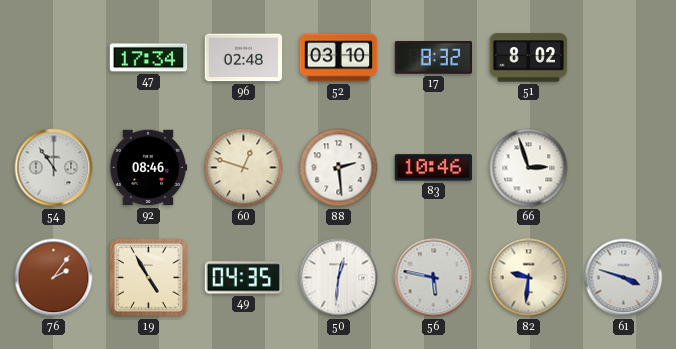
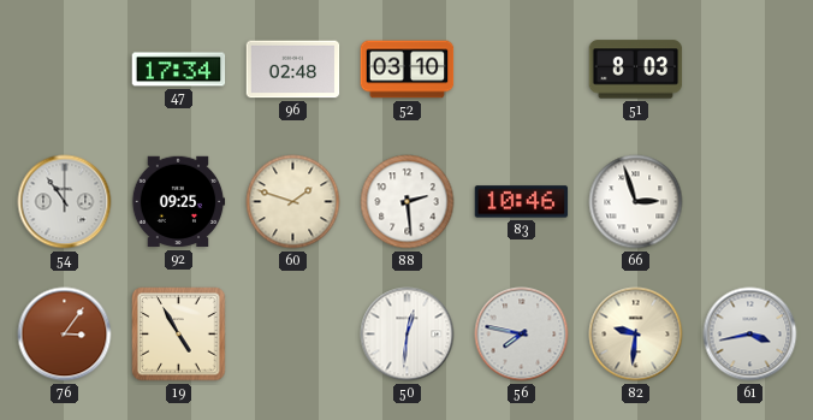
17: 8:32 -> none (434, 58)
51: 8:02 -> 8:03 (636, 70)
92: 08:46 -> 09:25 (178, 202)
60: 12:48 -> 1:48 (293, 202)
76: 2:06 -> 3:06 (65, 335)
49: 04:35 -> none (244, 278)
56: 5:47 -> 7:47 (522, 335)
61: 3:48 -> 3:43 (750, 335)
